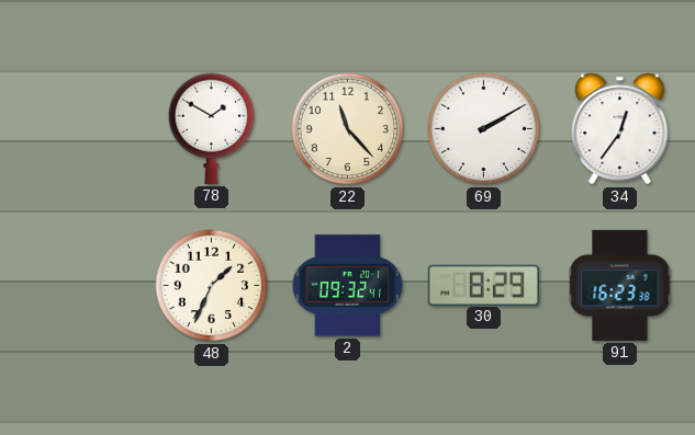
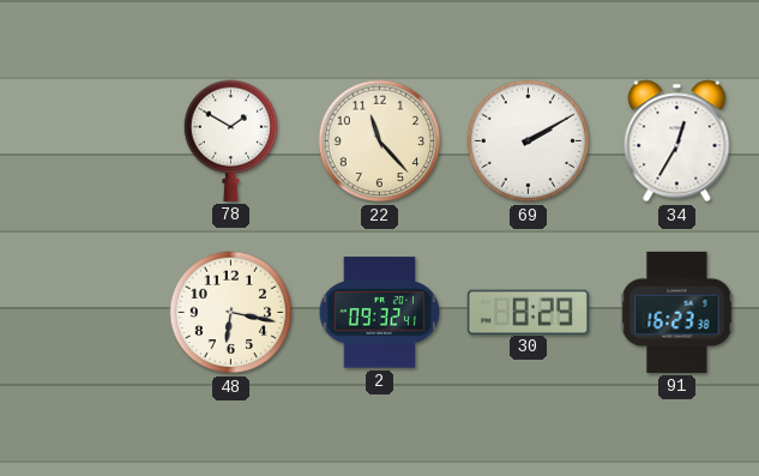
34: 12:36 -> 12:35 (677, 141)
48: 1:34 -> 6:17 (231, 313)
